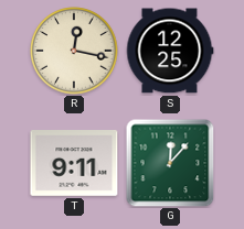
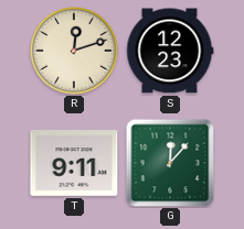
R: 12:17 -> 12:12 (74, 51)
S: 12:25 -> 12:23 (170, 51)
